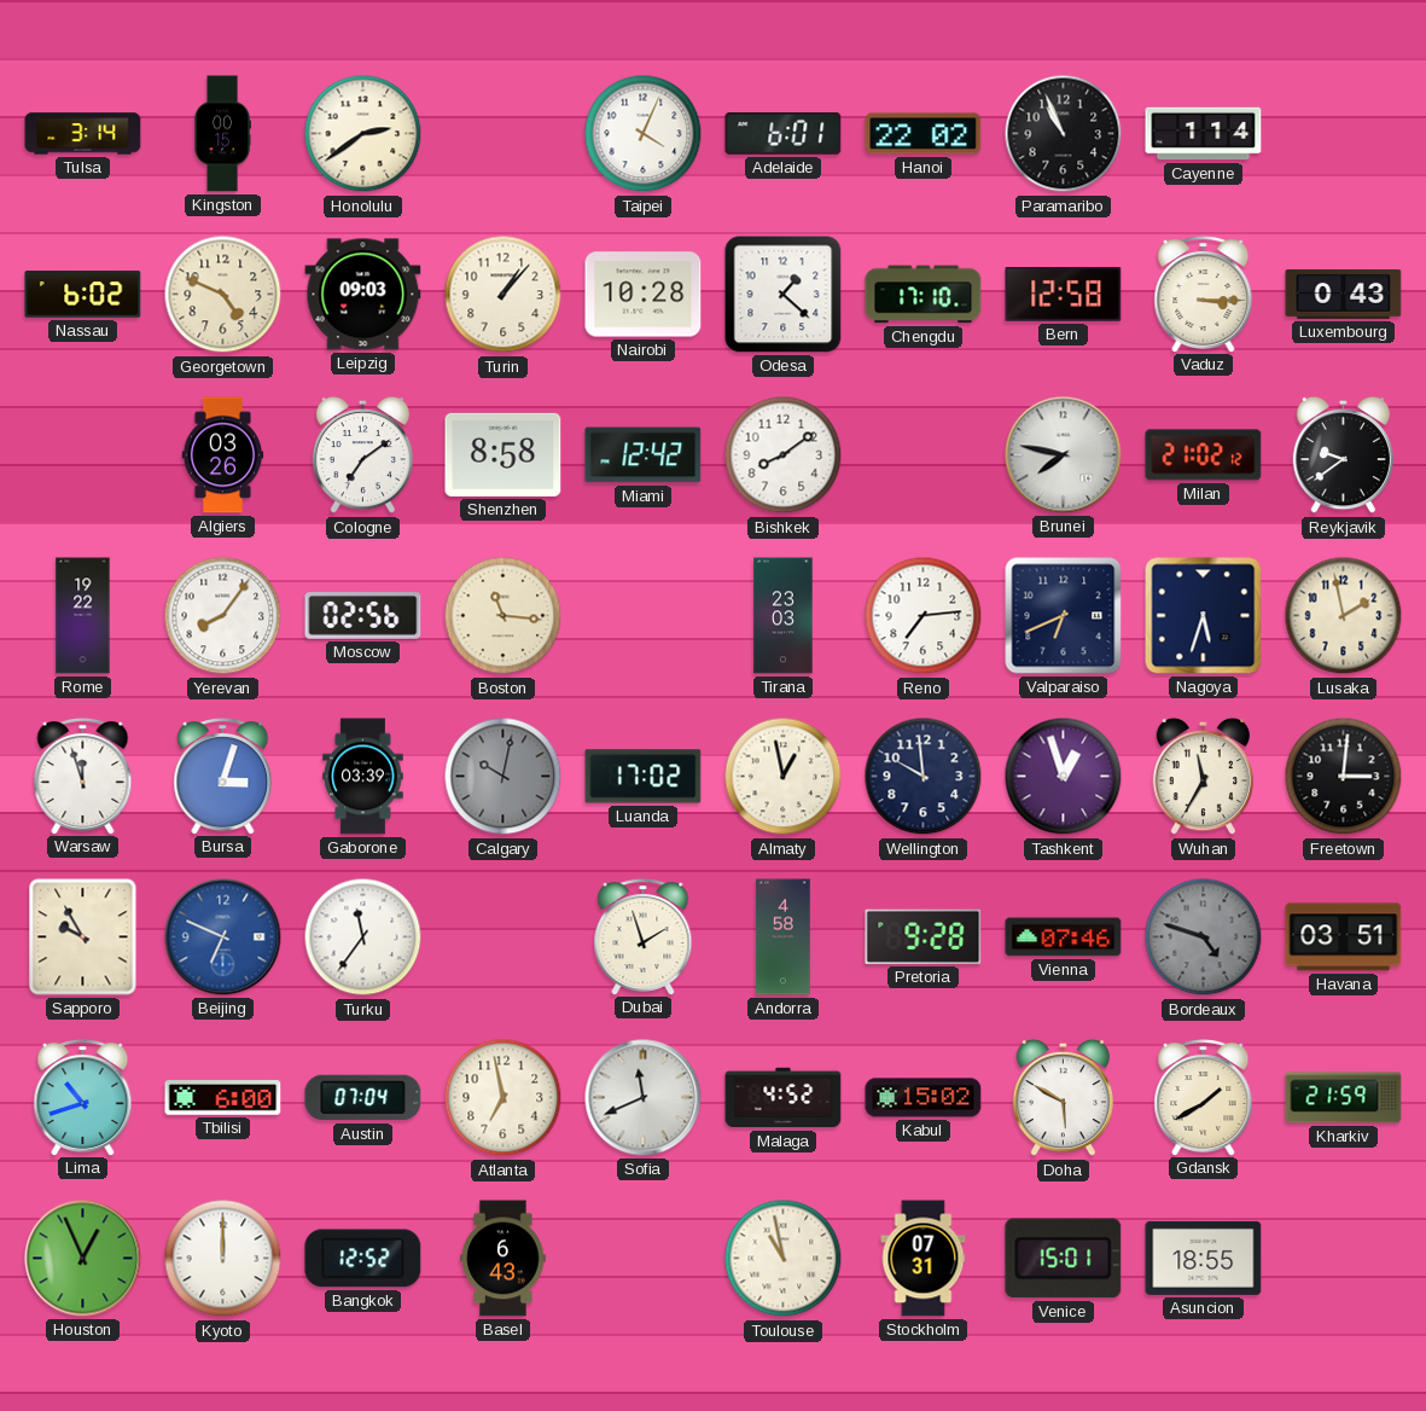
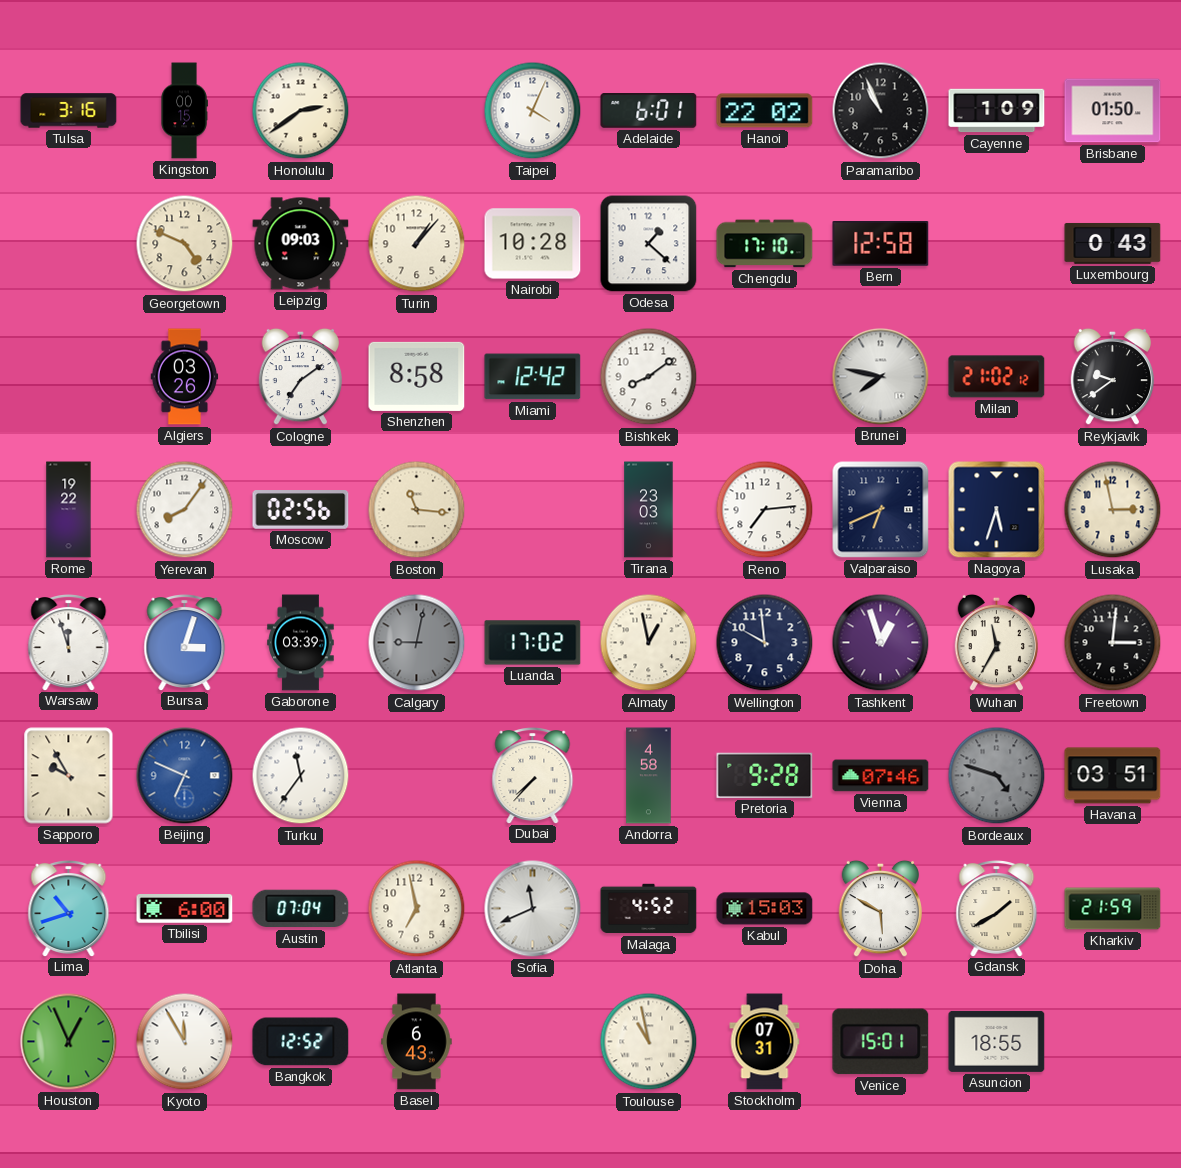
Tulsa: 3:14 -> 3:16 (69, 111)
Cayenne: 1:14 -> 1:09 (997, 111)
Brisbane: none -> 01:50 (1113, 111)
Nassau: 6:02 -> none (83, 295)
Vaduz: 3:15 -> none (1204, 295)
Lusaka: 1:58 -> 2:58 (1113, 510)
Calgary: 10:02 -> 9:02 (417, 643)
Dubai: 1:57 -> 7:37 (533, 776)
Kabul: 15:02 -> 15:03 (765, 909)
Kyoto: 12:00 -> 11:55 (185, 1042)
